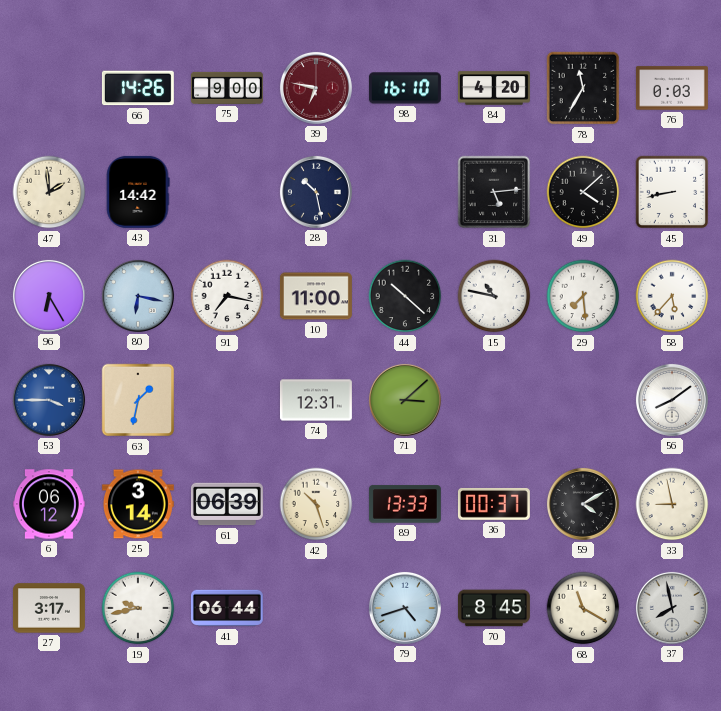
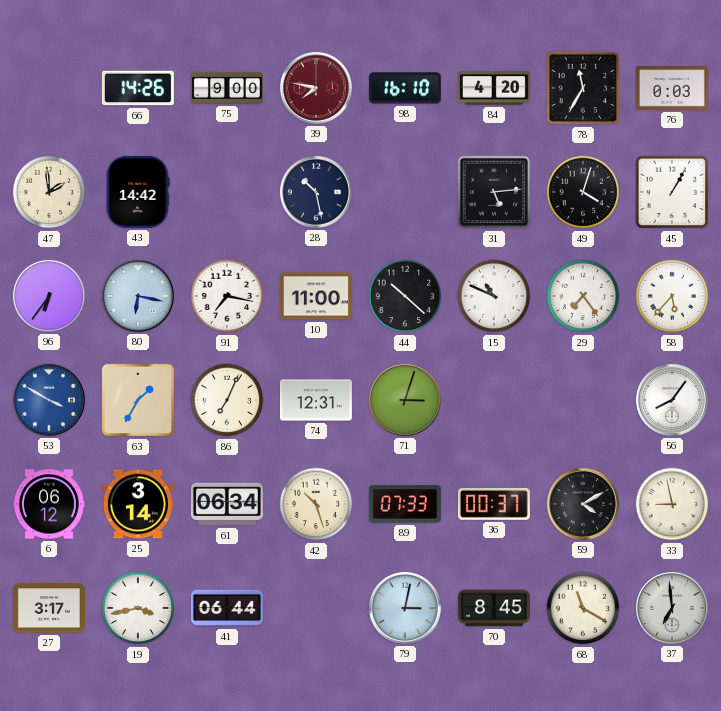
39: 6:47 -> 7:47 (316, 88)
49: 4:08 -> 4:03 (583, 192)
45: 8:43 -> 1:05 (672, 192)
96: 6:25 -> 6:36 (49, 296)
15: 10:47 -> 10:49 (494, 296)
29: 7:29 -> 7:24 (583, 296)
53: 3:45 -> 3:50 (49, 400)
63: 1:32 -> 1:35 (138, 400)
86: none -> 7:04 (227, 400)
71: 3:08 -> 3:03 (405, 400)
56: 8:09 -> 8:06 (672, 400)
61: 06:39 -> 06:34 (227, 504)
89: 13:33 -> 07:33 (405, 504)
19: 9:43 -> 3:43 (138, 608)
79: 4:42 -> 3:02 (405, 608)
37: 7:58 -> 6:59 (672, 608)
